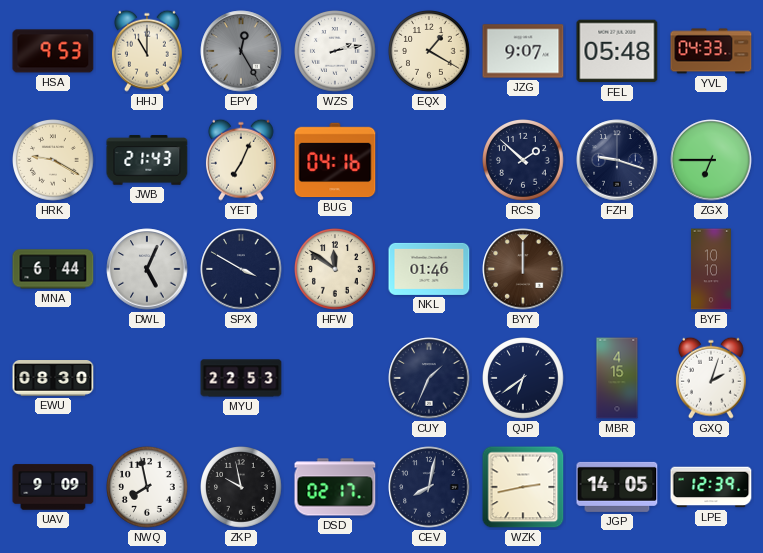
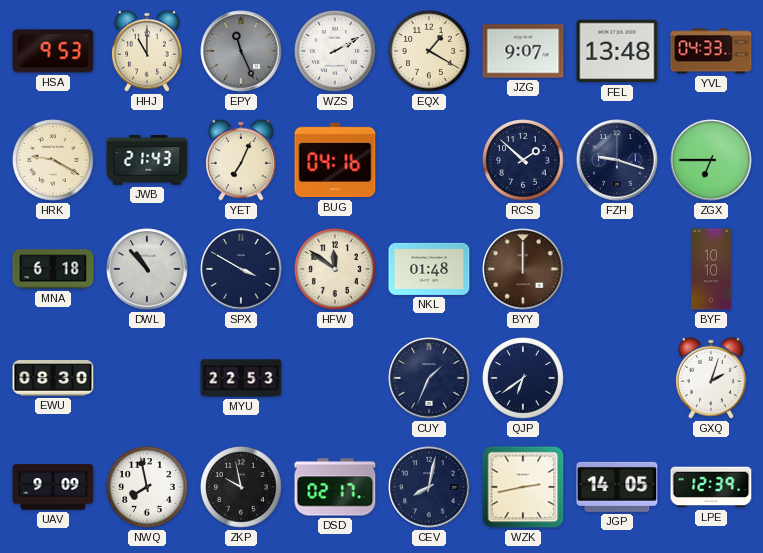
EPY: 12:25 -> 11:26 (241, 51)
WZS: 2:13 -> 2:10 (336, 52)
FEL: 05:48 -> 13:48 (617, 51)
MNA: 6:44 -> 6:18 (53, 269)
DWL: 5:04 -> 10:53 (147, 269)
NKL: 01:46 -> 01:48 (429, 269)
MBR: 4:15 -> none (617, 378)
